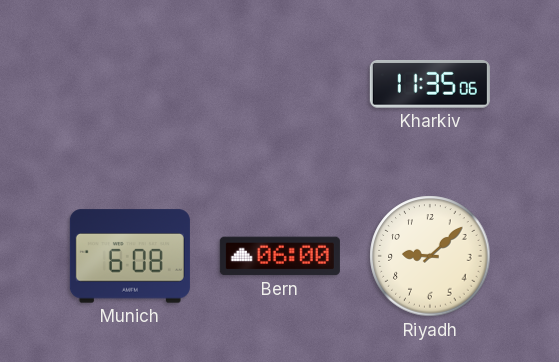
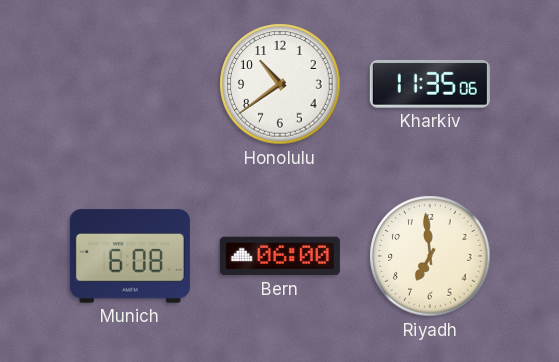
Honolulu: none -> 10:39 (280, 84)
Riyadh: 9:08 -> 6:59 (430, 256)
